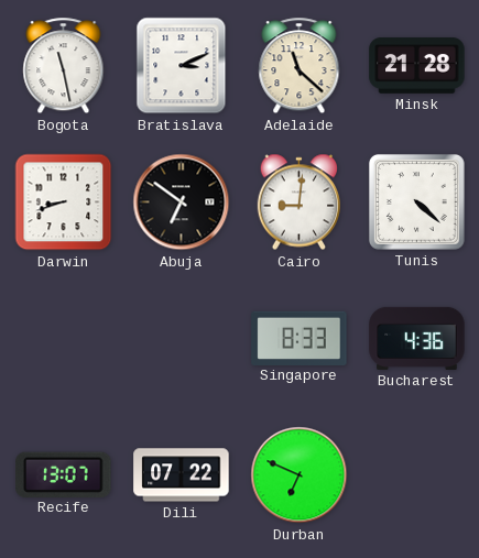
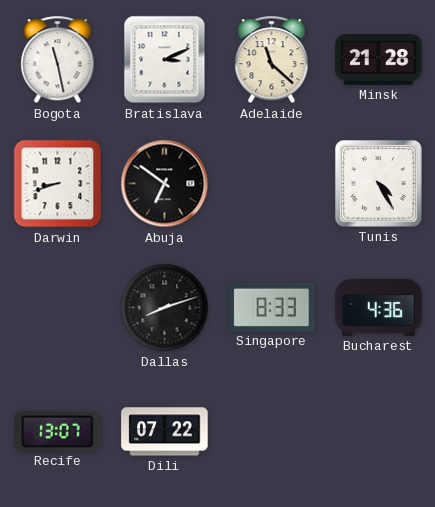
Cairo: 9:01 -> none (298, 203)
Tunis: 4:22 -> 4:25 (378, 183)
Dallas: none -> 8:12 (165, 308)
Durban: 6:49 -> none (300, 475)
